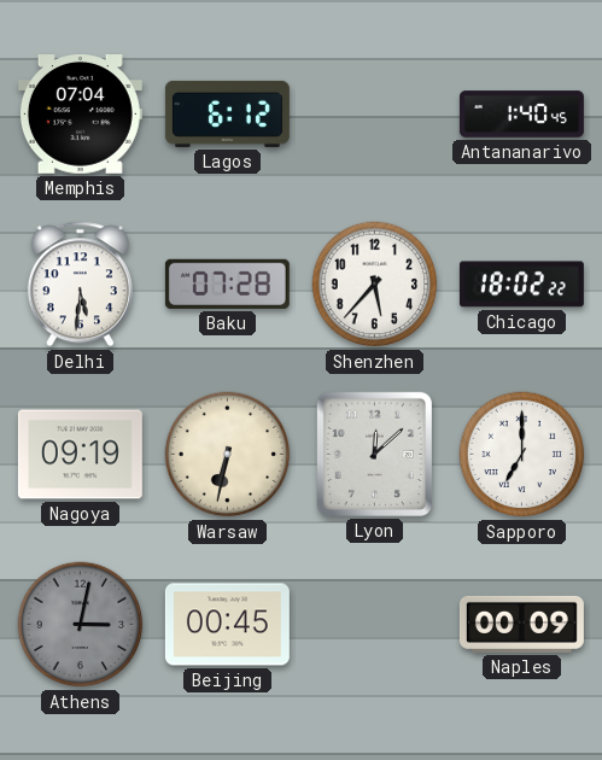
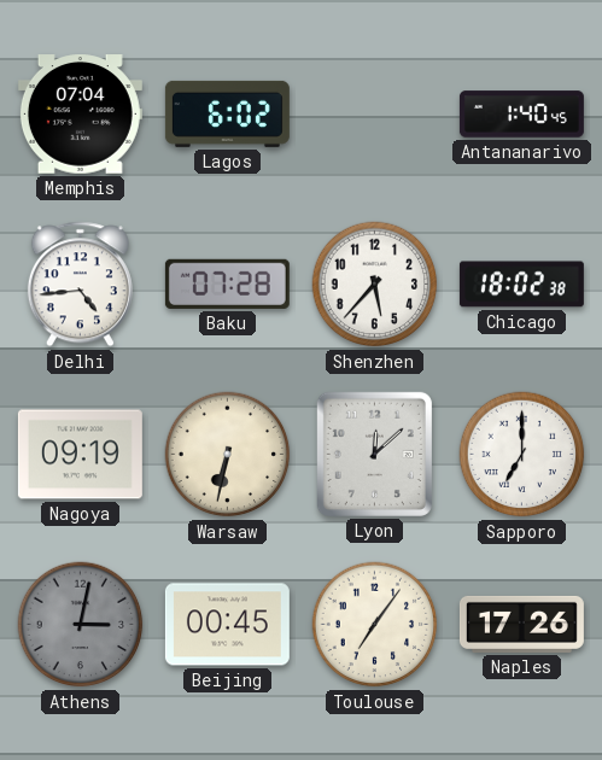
Lagos: 6:12 -> 6:02 (227, 113)
Delhi: 5:31 -> 4:44 (80, 285)
Chicago: 18:02:22 -> 18:02:38 (521, 285)
Toulouse: none -> 7:06 (375, 625)
Naples: 00:09 -> 17:26 (521, 624)
